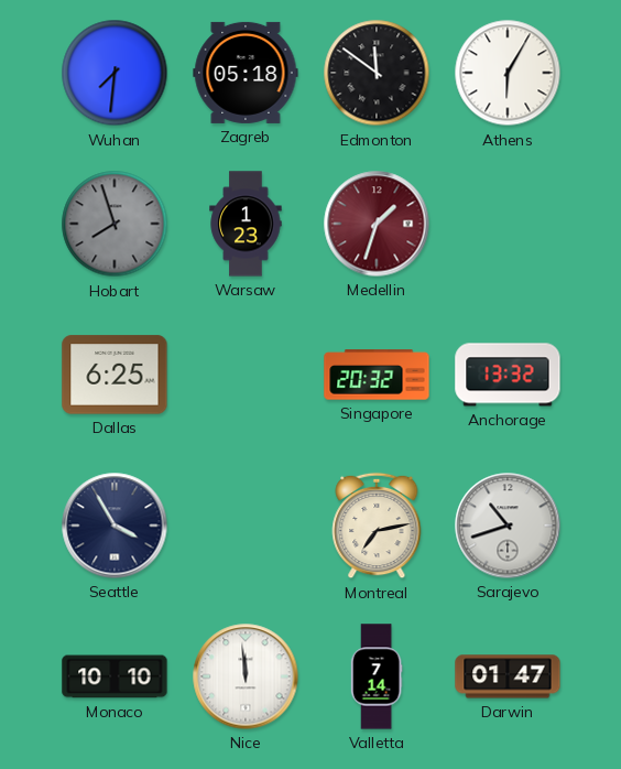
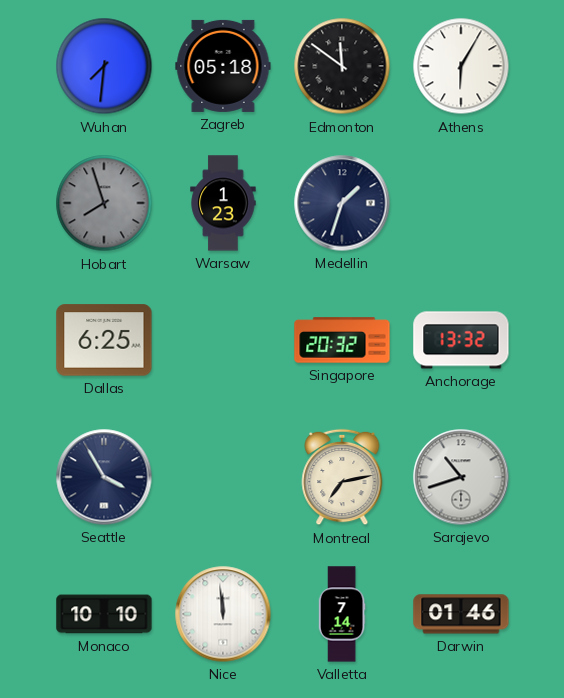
Medellin dial: burgundy -> navy (342, 203)
Darwin: 01:47 -> 01:46 (461, 614)
